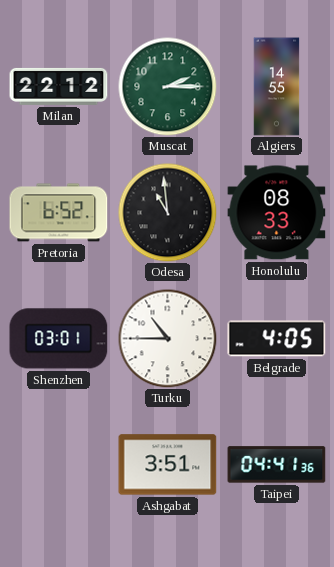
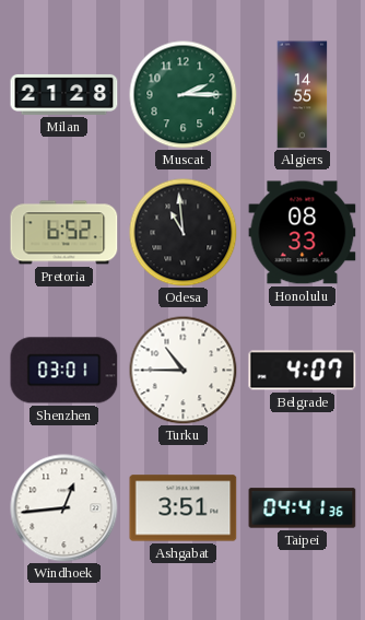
Milan: 22:12 -> 21:28 (64, 94)
Belgrade: 4:05 -> 4:07 (303, 371)
Windhoek: none -> 12:44 (64, 508)
